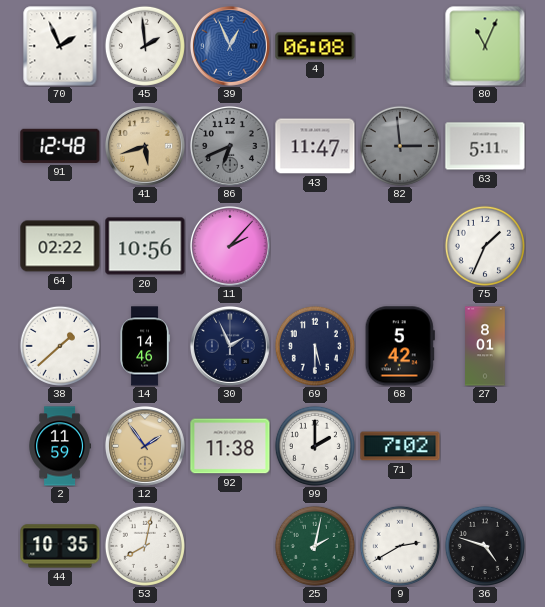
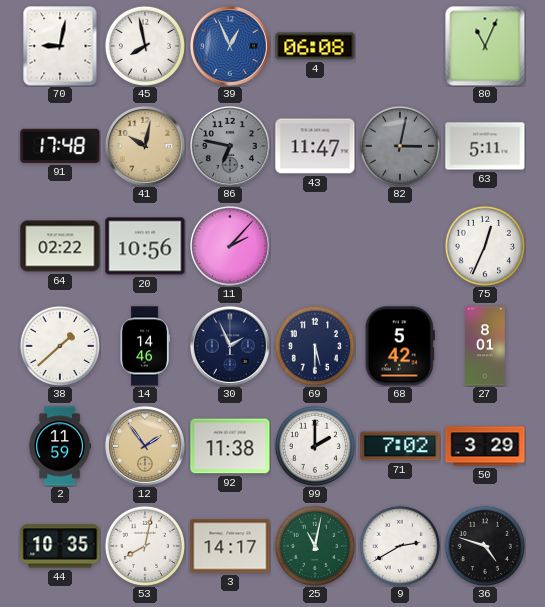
70: 1:56 -> 9:02 (60, 46)
45: 1:59 -> 7:58 (145, 46)
91: 12:48 -> 17:48 (60, 146)
41: 5:42 -> 10:02 (145, 146)
86: 6:41 -> 6:47 (230, 146)
82: 2:59 -> 3:02 (400, 146)
75: 1:34 -> 12:34 (485, 246)
50: none -> 3:29 (485, 446)
3: none -> 14:17 (230, 546)
25: 2:02 -> 11:02 (315, 546)
